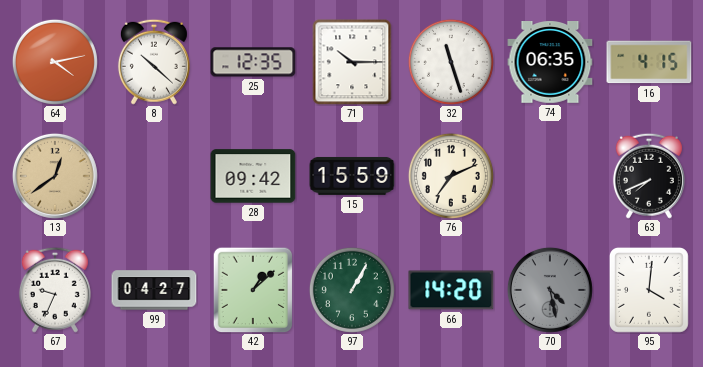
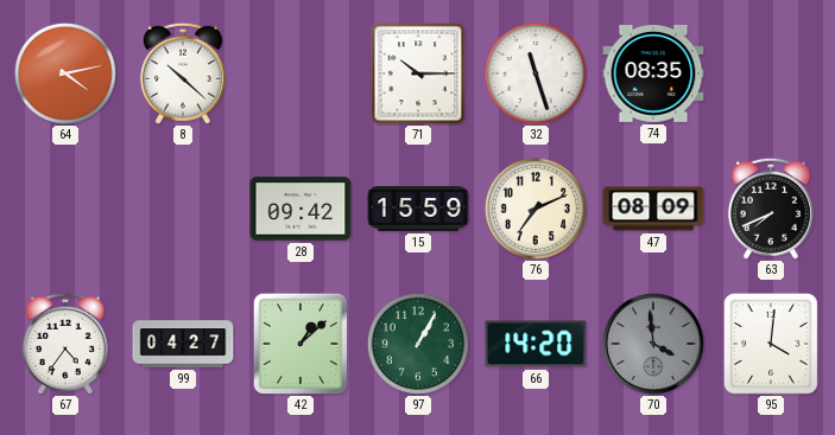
25: 12:35 -> none (253, 62)
74: 06:35 -> 08:35 (653, 75)
16: 4:15 -> none (649, 62)
13: 12:39 -> none (55, 176)
47: none -> 08:09 (653, 209)
67: 9:34 -> 4:36 (65, 344)
70: 4:28 -> 3:59 (653, 344)
